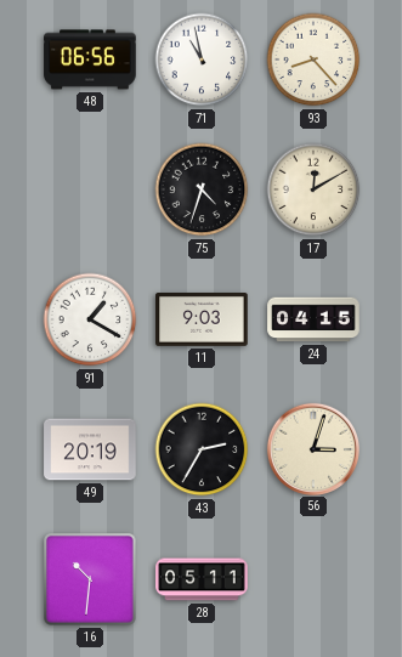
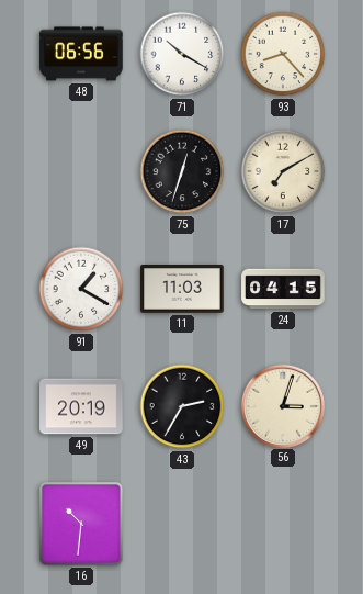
71: 10:58 -> 10:20 (182, 54)
75: 4:33 -> 12:33 (182, 171)
17: 12:10 -> 7:10 (283, 171)
11: 9:03 -> 11:03 (182, 290)
28: 05:11 -> none (202, 579)
